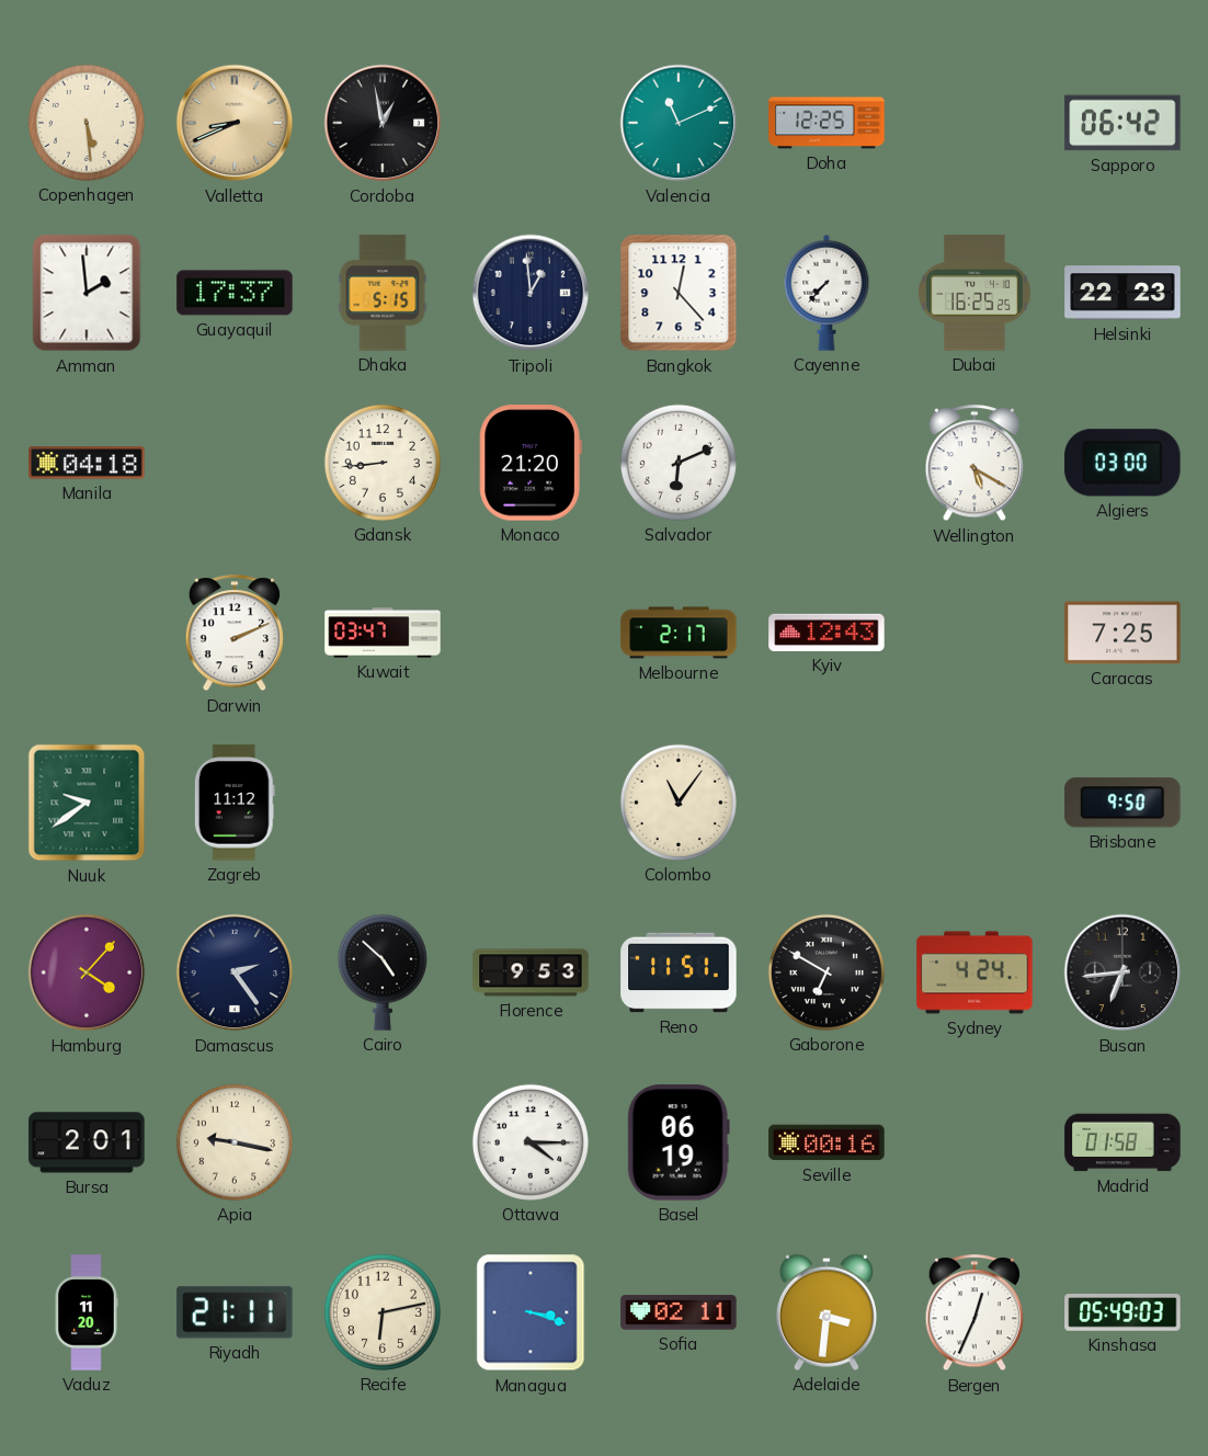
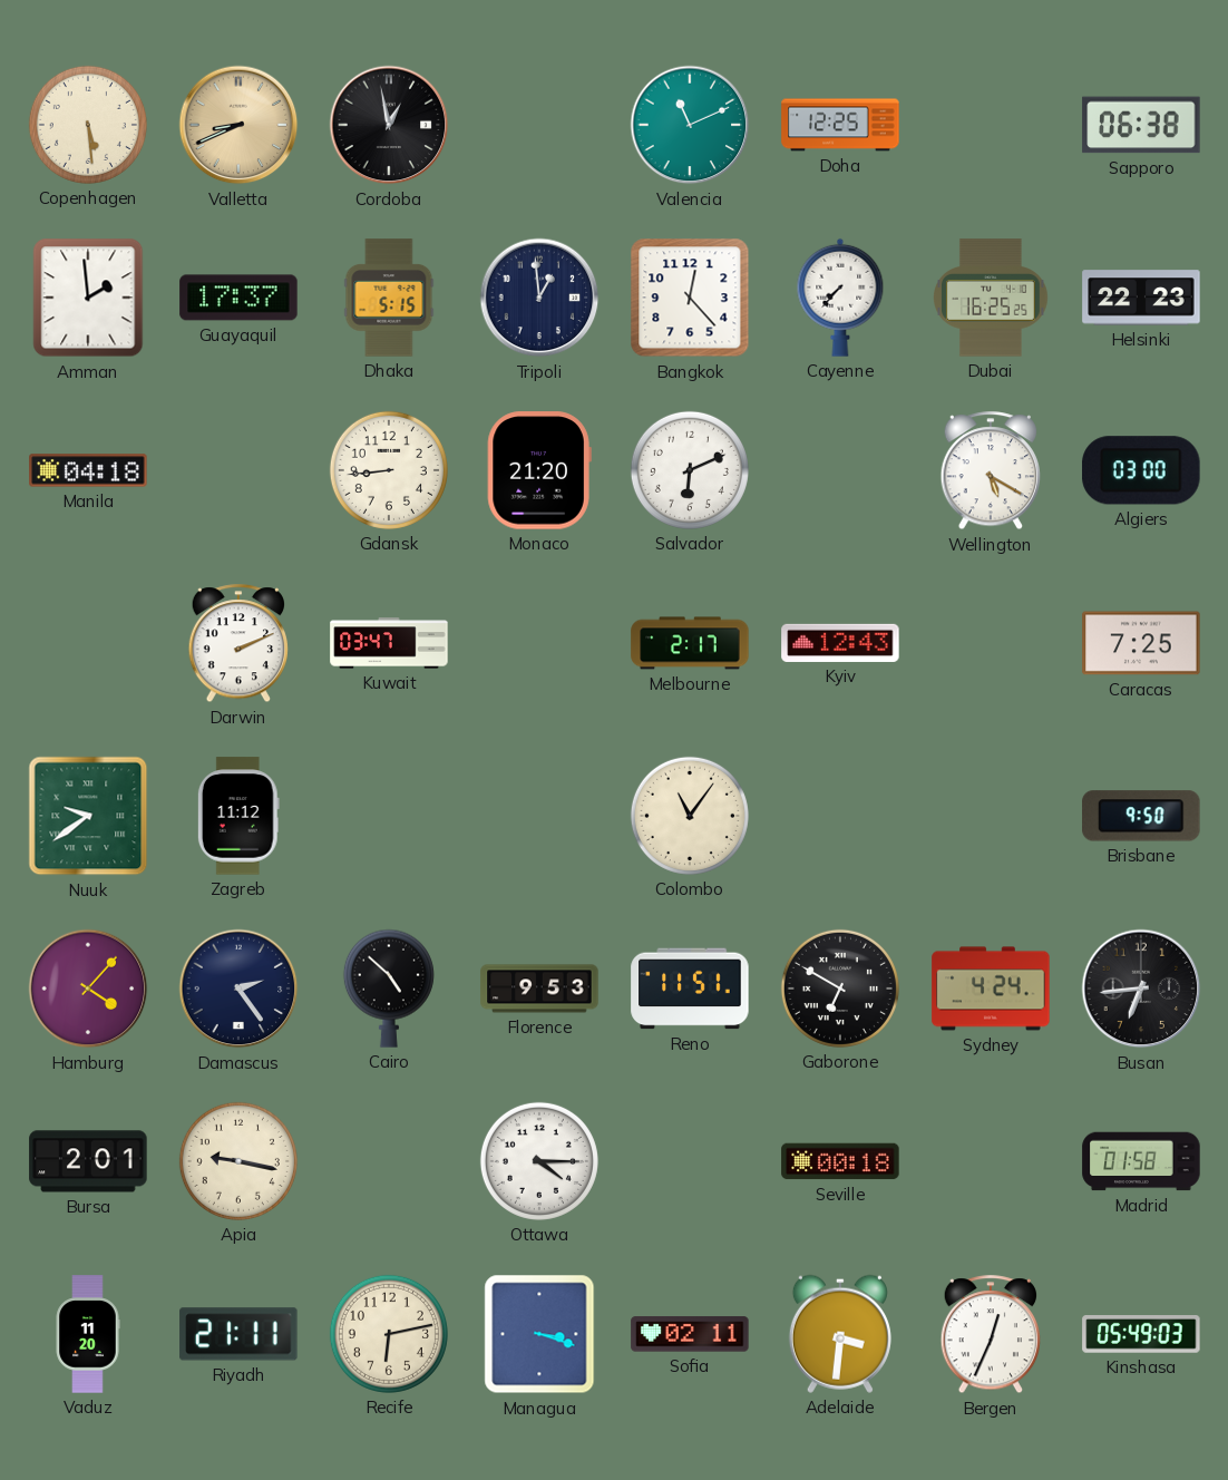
Sapporo: 06:42 -> 06:38 (1141, 125)
Basel: 06:19 -> none (679, 1142)
Seville: 00:16 -> 00:18 (840, 1161)
